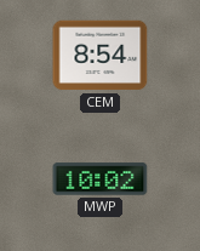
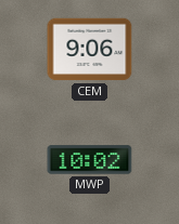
CEM: 8:54 -> 9:06 (90, 50)
